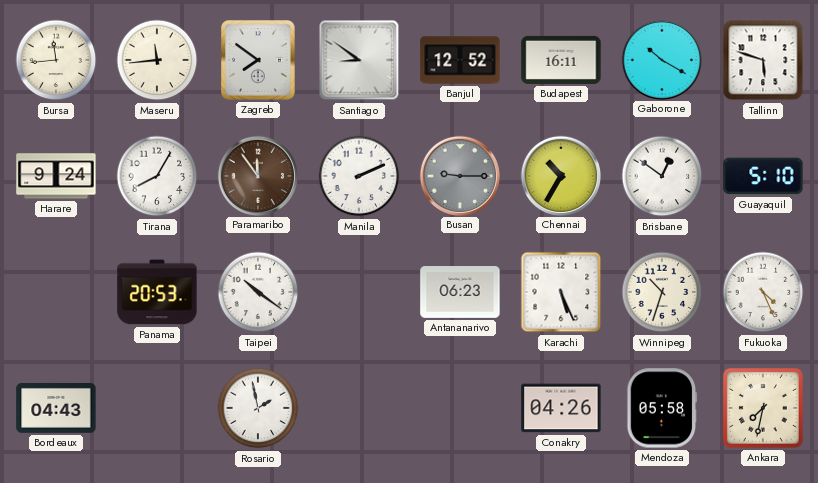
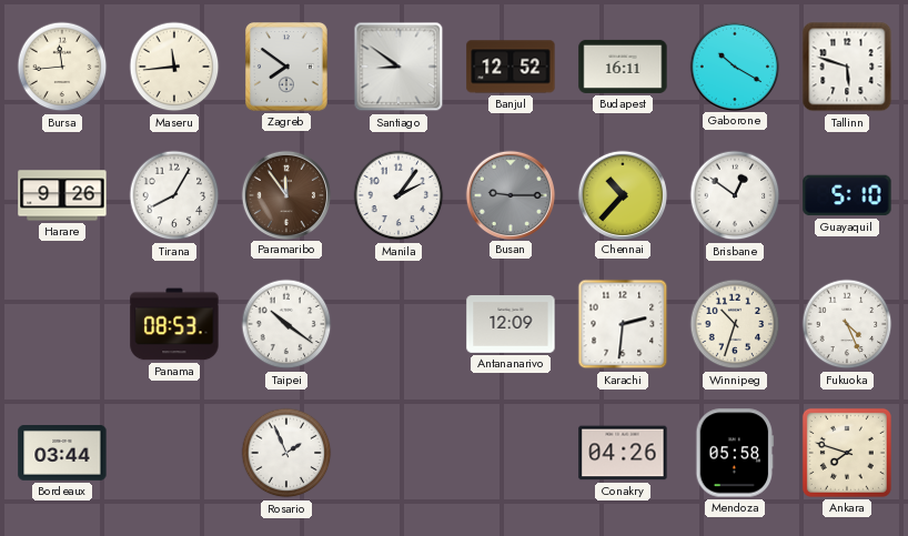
Harare: 9:24 -> 9:26 (62, 195)
Manila: 2:11 -> 2:06 (398, 195)
Chennai: 10:35 -> 10:37 (622, 194)
Panama: 20:53 -> 08:53 (174, 324)
Antananarivo: 06:23 -> 12:09 (511, 325)
Karachi: 5:26 -> 2:31 (623, 324)
Bordeaux: 04:43 -> 03:44 (62, 454)
Rosario: 1:58 -> 1:56 (286, 453)
Ankara: 7:32 -> 7:48 (847, 453)
